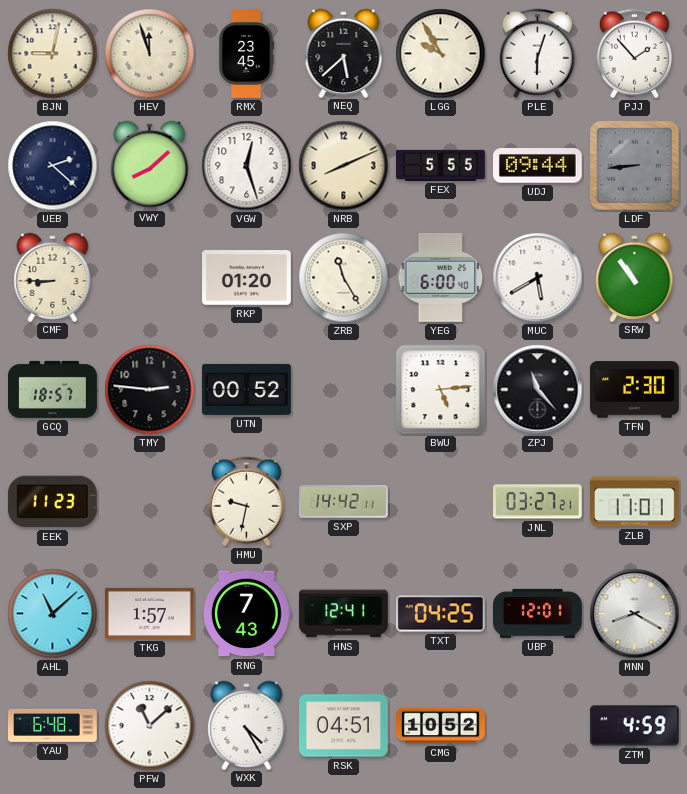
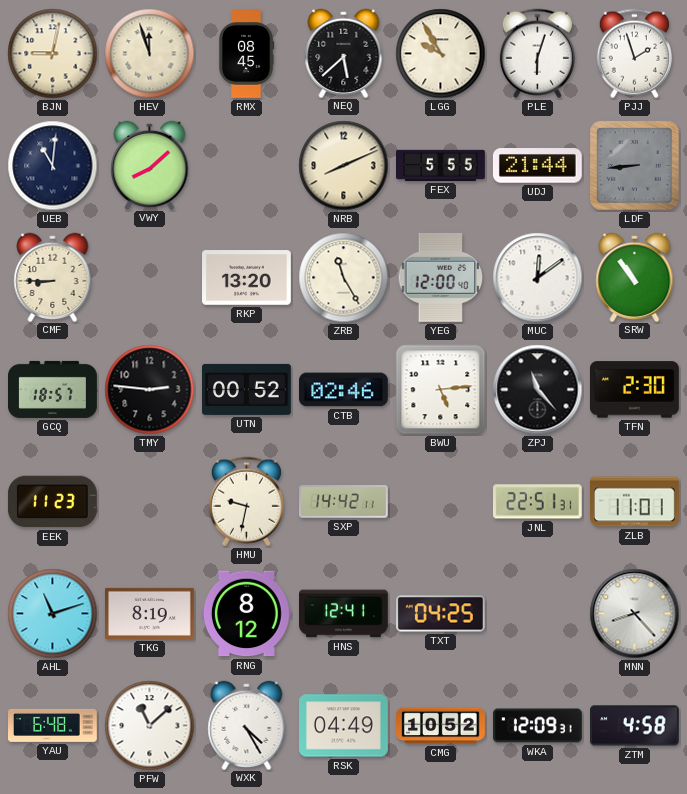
RMX: 23:45 -> 08:45 (246, 54)
PJJ: 1:53 -> 1:57 (634, 54)
UEB: 2:22 -> 11:01 (53, 166)
VGW: 12:27 -> none (247, 166)
UDJ: 09:44 -> 21:44 (537, 166)
RKP: 01:20 -> 13:20 (247, 278)
YEG: 6:00 -> 12:00 (441, 277)
MUC: 5:40 -> 12:09 (538, 278)
CTB: none -> 02:46 (344, 390)
JNL: 03:27 -> 22:51 (537, 502)
AHL: 11:08 -> 11:12 (53, 614)
TKG: 1:57 -> 8:19 (150, 613)
RNG: 7:43 -> 8:12 (246, 614)
UBP: 12:01 -> none (538, 613)
MNN: 8:20 -> 8:23 (635, 614)
RSK: 04:51 -> 04:49 (344, 726)
WKA: none -> 12:09 (538, 726)
ZTM: 4:59 -> 4:58 (635, 726)
